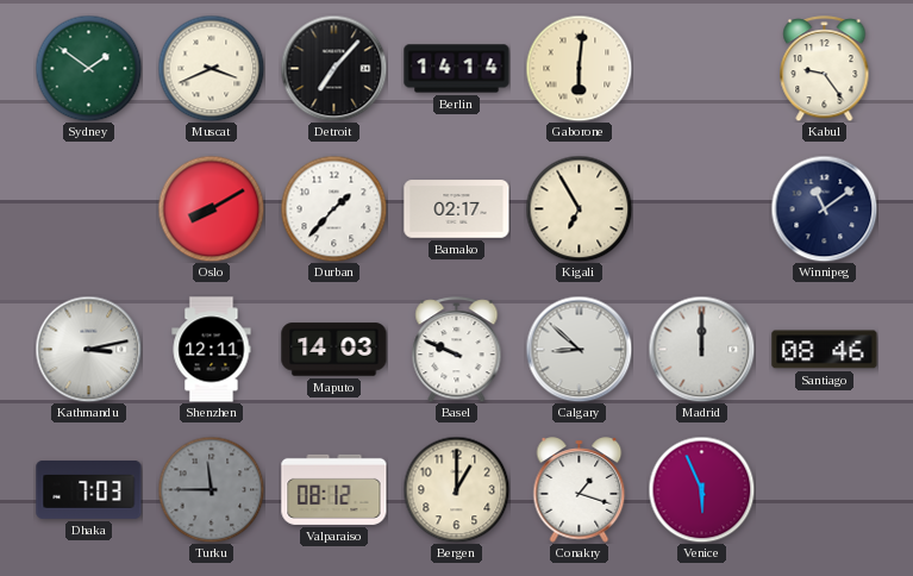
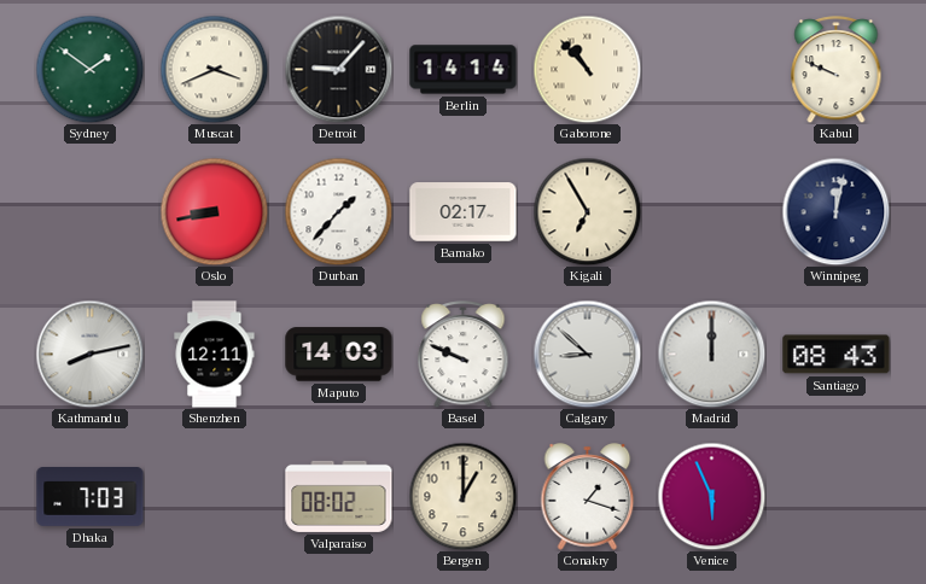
Detroit: 7:07 -> 9:07 (338, 69)
Gaborone: 6:01 -> 10:53 (587, 69)
Kabul: 9:24 -> 9:49 (837, 70)
Oslo: 8:10 -> 8:43 (214, 211)
Winnipeg: 11:09 -> 12:02 (835, 211)
Kathmandu: 3:13 -> 8:13 (89, 354)
Santiago: 08:46 -> 08:43 (837, 355)
Turku: 11:45 -> none (211, 489)
Valparaiso: 08:12 -> 08:02 (339, 496)
